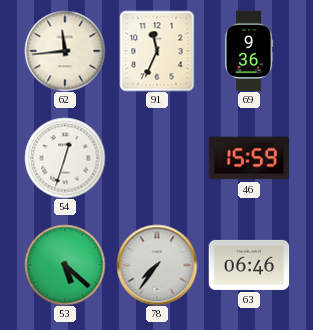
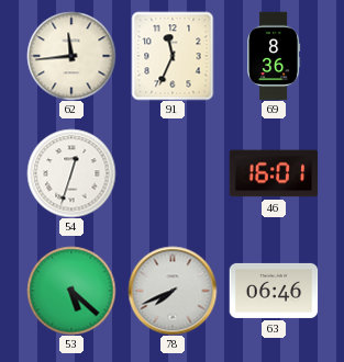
69: 9:36 -> 8:36 (274, 56)
46: 15:59 -> 16:01 (274, 173)
78: 7:36 -> 7:41 (173, 291)
